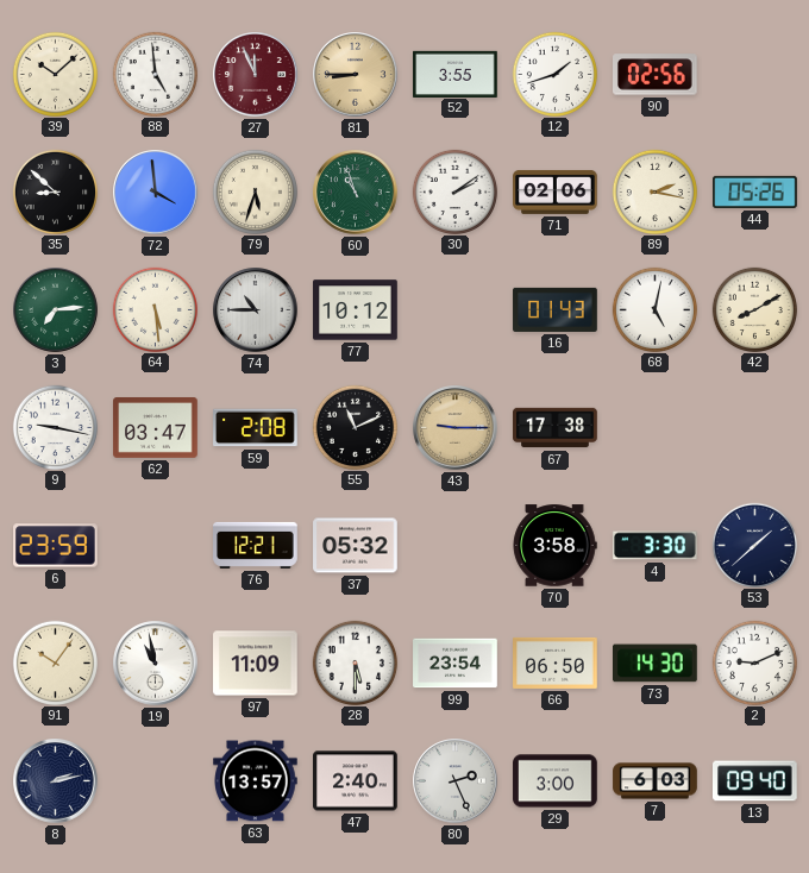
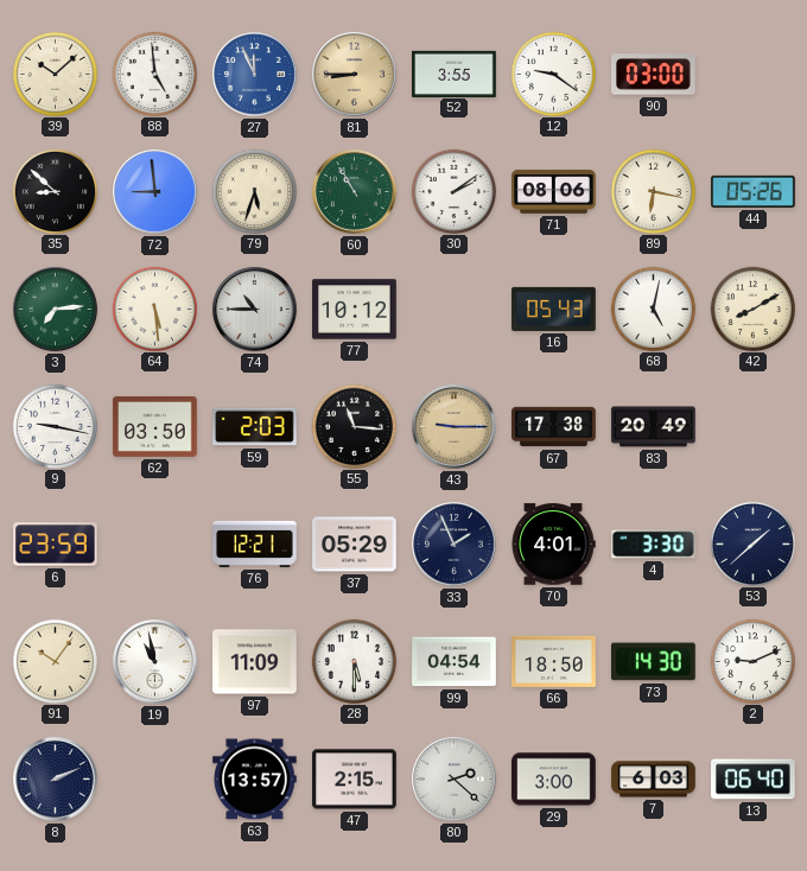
27 dial: burgundy -> blue (255, 75)
12: 1:42 -> 9:21 (553, 74)
90: 02:56 -> 03:00 (654, 75)
72: 3:59 -> 8:59 (155, 192)
60: 10:57 -> 10:55 (355, 192)
71: 02:06 -> 08:06 (554, 191)
89: 2:17 -> 6:17 (653, 191)
16: 01:43 -> 05:43 (554, 309)
62: 03:47 -> 03:50 (155, 427)
59: 2:08 -> 2:03 (255, 427)
55: 11:11 -> 11:16 (354, 426)
83: none -> 20:49 (654, 427)
37: 05:32 -> 05:29 (355, 545)
33: none -> 1:56 (455, 545)
70: 3:58 -> 4:01 (553, 545)
99: 23:54 -> 04:54 (455, 662)
66: 06:50 -> 18:50 (554, 661)
8: 2:13 -> 2:11 (56, 780)
47: 2:40 -> 2:15 (355, 780)
80: 2:26 -> 2:22 (455, 780)
13: 09:40 -> 06:40 (754, 780)
